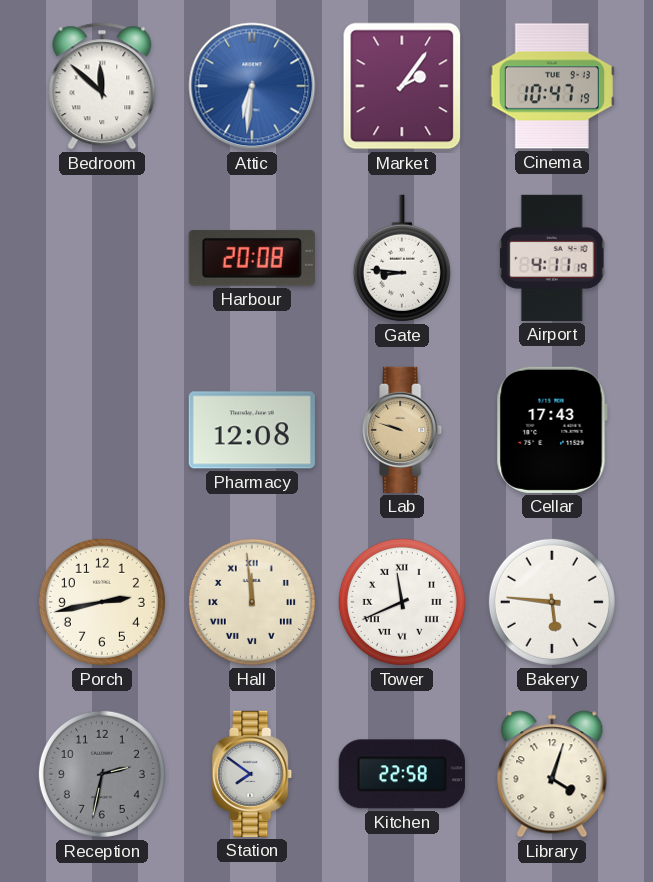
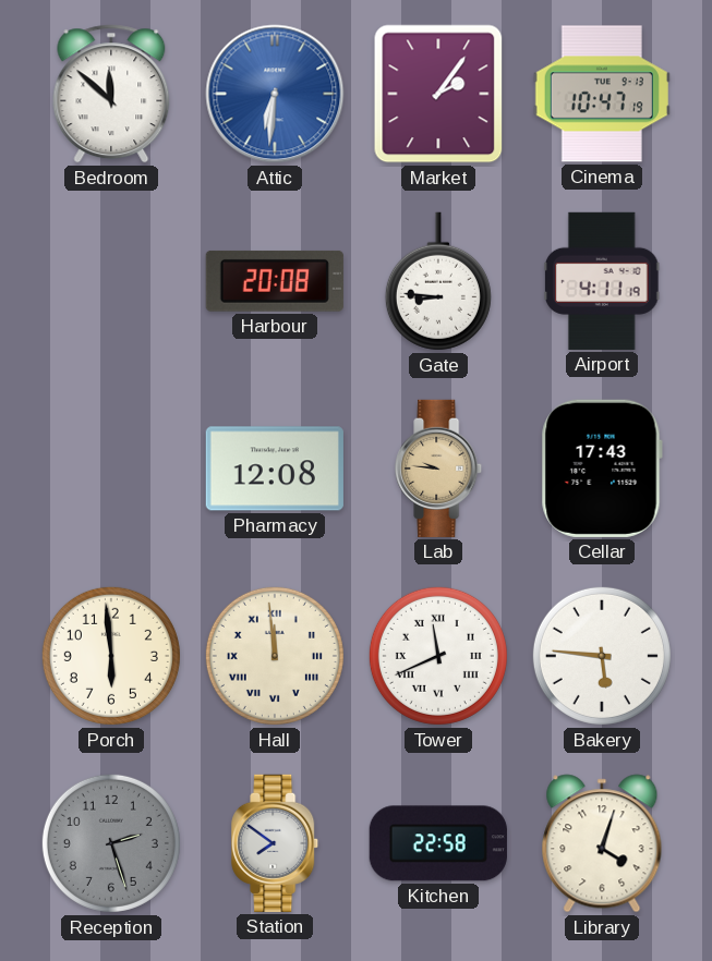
Lab: 9:48 -> 9:46 (439, 469)
Porch: 2:43 -> 5:59 (111, 656)
Reception: 2:32 -> 2:27 (111, 843)
